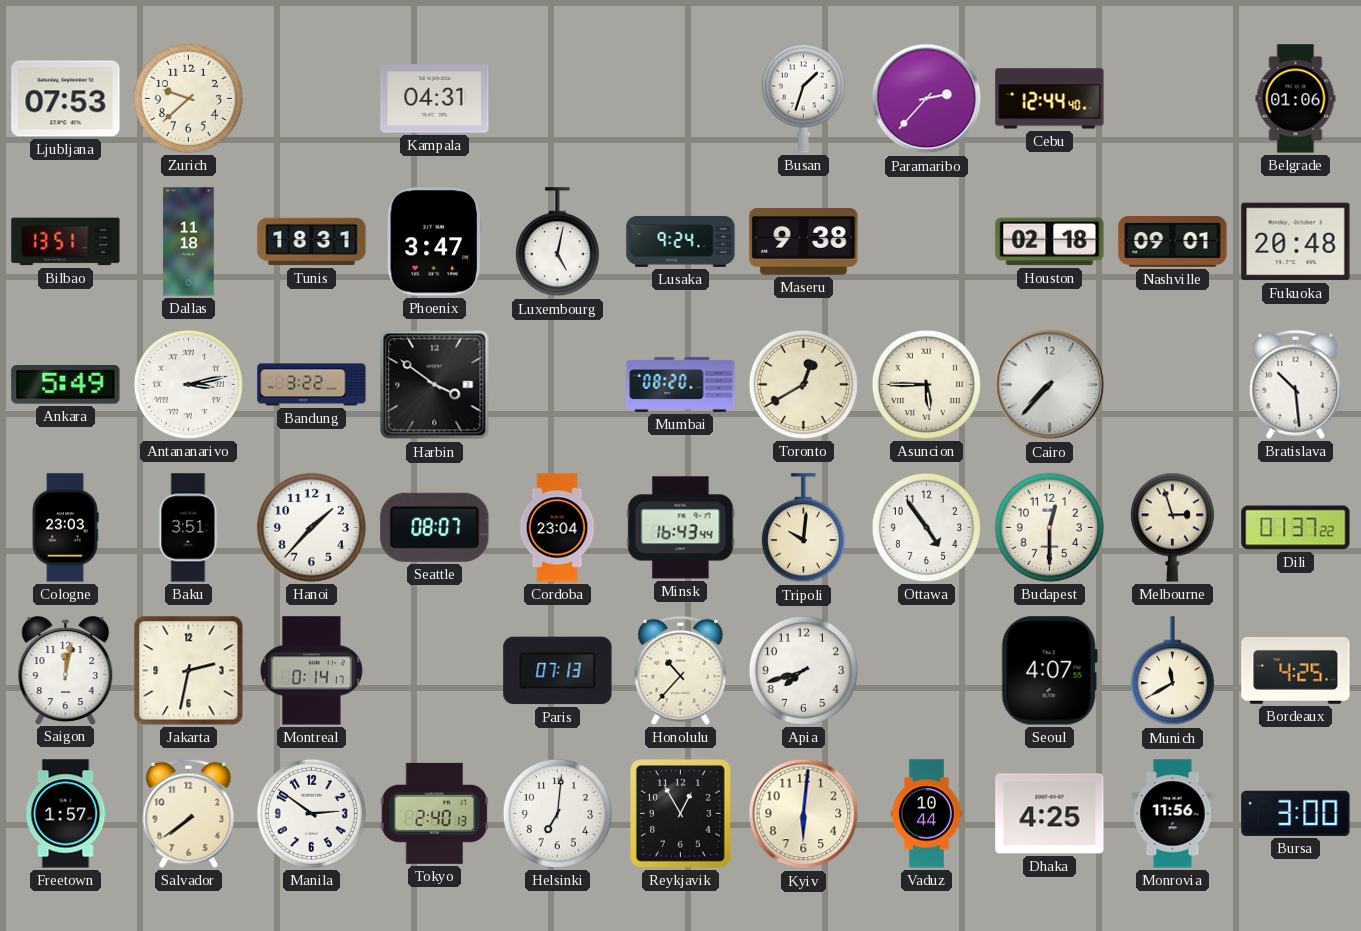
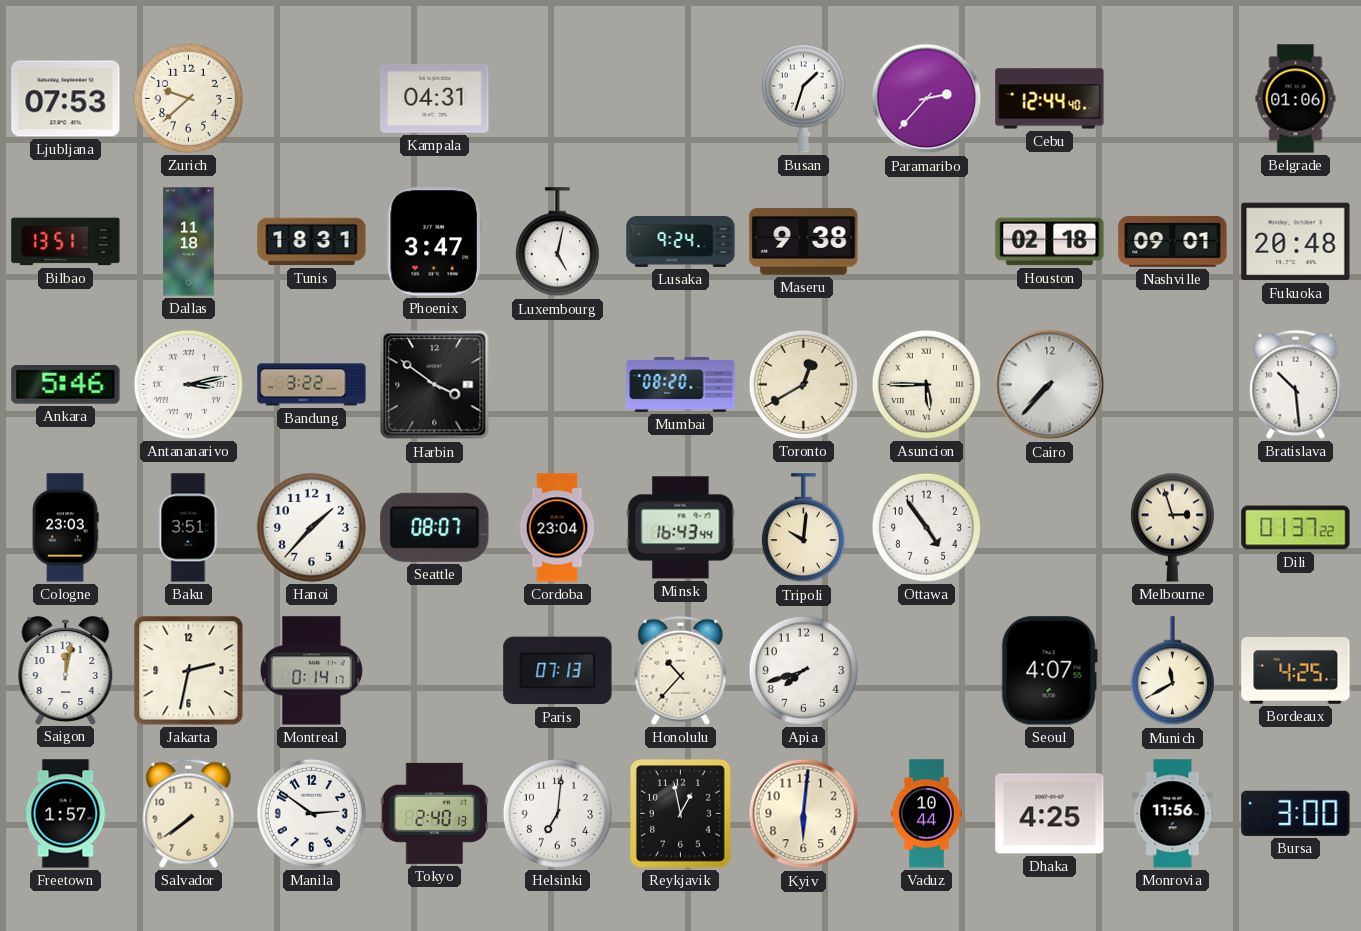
Ankara: 5:49 -> 5:46 (66, 385)
Budapest: 12:30 -> none (1049, 527)
Reykjavik: 12:55 -> 12:58 (681, 814)
